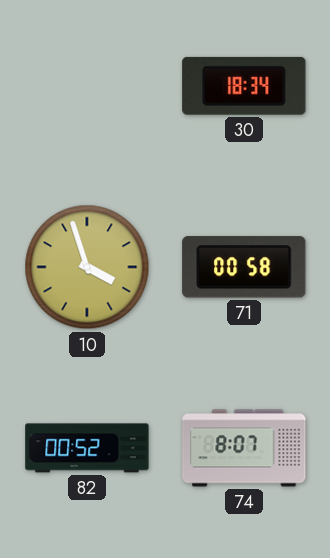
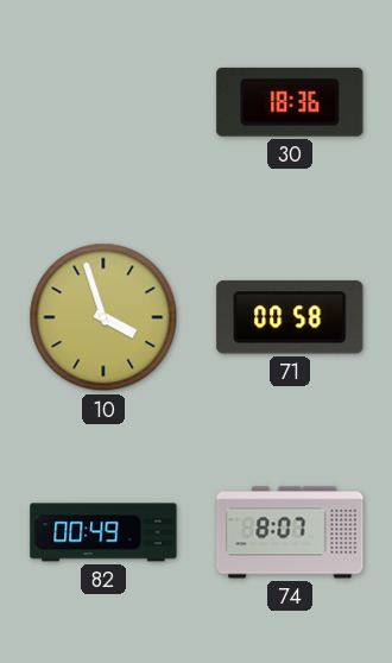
30: 18:34 -> 18:36 (290, 102)
82: 00:52 -> 00:49 (103, 532)
